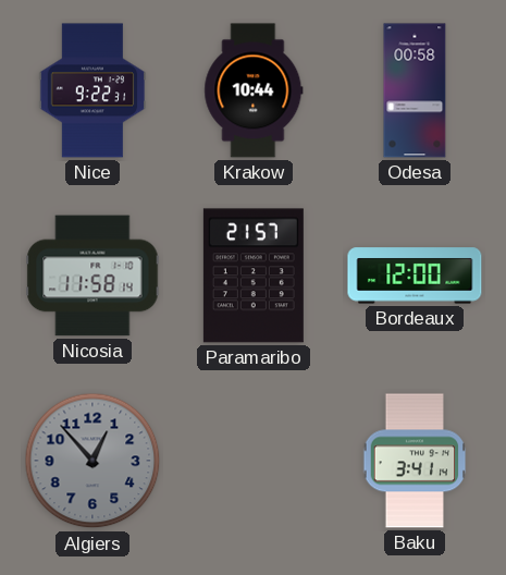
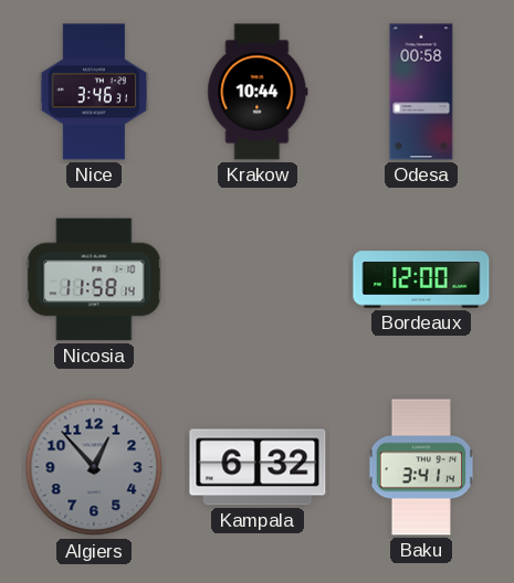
Nice: 9:22 -> 3:46 (94, 92)
Paramaribo: 21:57 -> none (254, 276)
Kampala: none -> 6:32 (258, 467)
